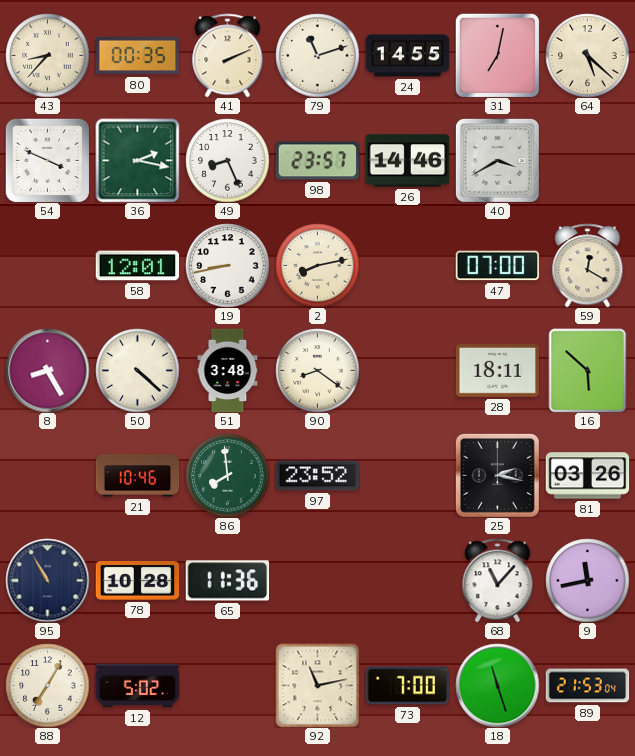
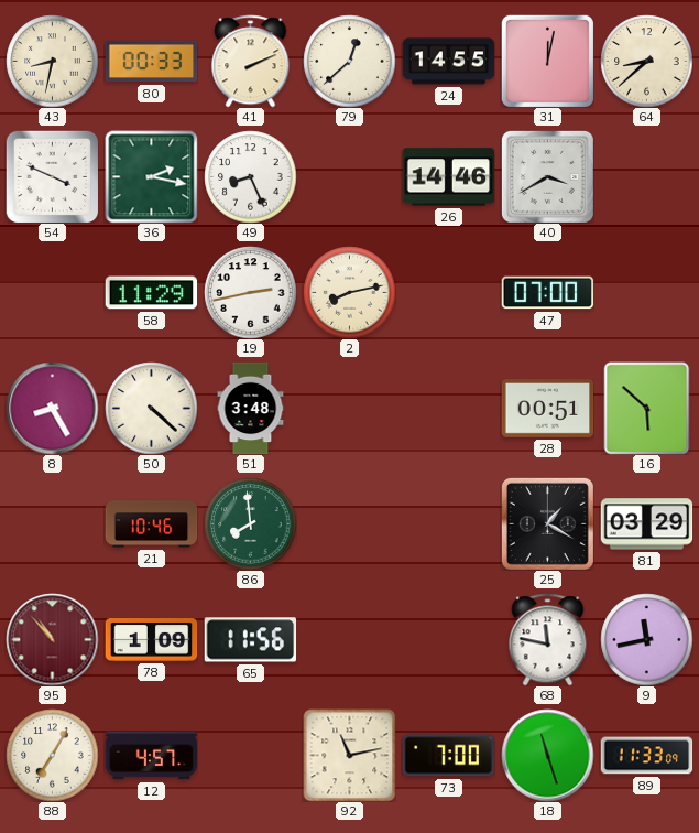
43: 8:37 -> 8:32 (52, 61)
80: 00:35 -> 00:33 (151, 62)
79: 11:12 -> 12:38 (349, 61)
31: 7:02 -> 12:02 (547, 61)
64: 5:22 -> 8:38 (646, 61)
98: 23:57 -> none (317, 161)
58: 12:01 -> 11:29 (151, 293)
19: 8:43 -> 2:43 (250, 292)
59: 12:20 -> none (588, 265)
90: 8:21 -> none (317, 370)
28: 18:11 -> 00:51 (547, 409)
97: 23:52 -> none (317, 476)
25: 2:17 -> 1:20 (547, 523)
81: 03:26 -> 03:29 (646, 524)
95: 10:55 -> 10:53 (52, 639)
95 dial: navy -> burgundy (52, 639)
78: 10:28 -> 1:09 (151, 640)
65: 11:36 -> 11:56 (250, 640)
68: 11:07 -> 11:47 (548, 639)
12: 5:02 -> 4:57 (151, 756)
89: 21:53 -> 11:33 (646, 756)
